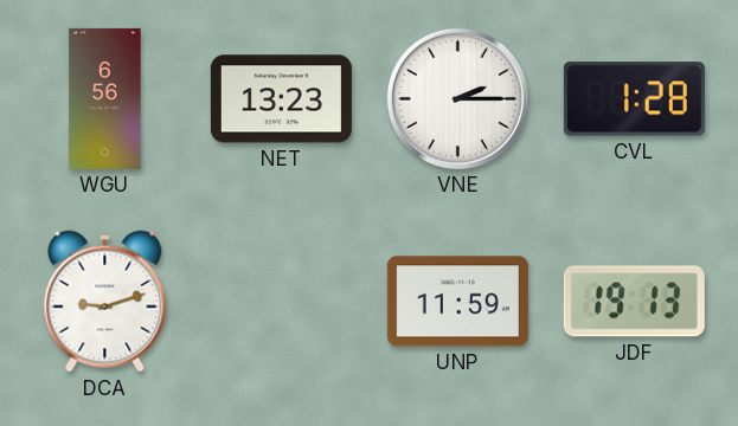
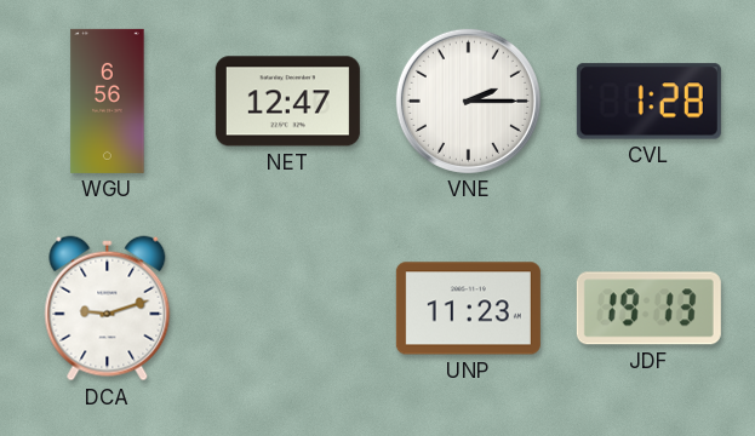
NET: 13:23 -> 12:47 (287, 102)
UNP: 11:59 -> 11:23 (468, 309)
